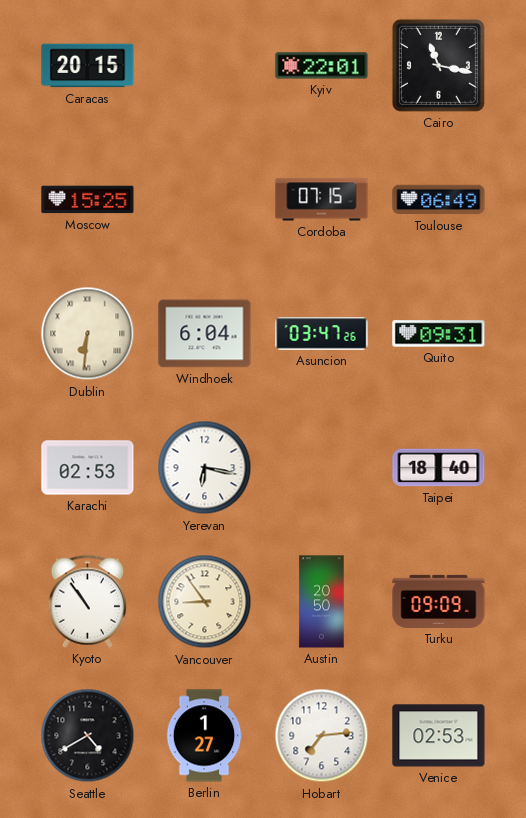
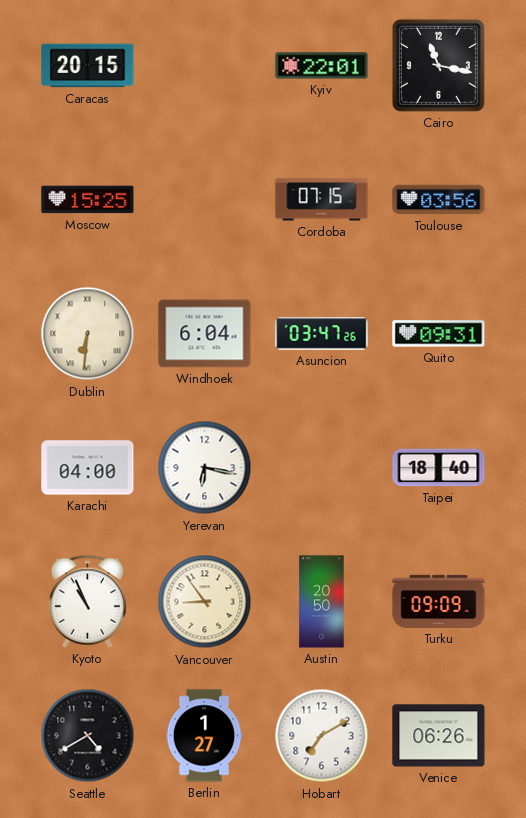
Toulouse: 06:49 -> 03:56 (439, 200)
Karachi: 02:53 -> 04:00 (88, 468)
Kyoto: 10:54 -> 10:56 (88, 601)
Hobart: 7:14 -> 7:10 (322, 736)
Venice: 02:53 -> 06:26 (439, 736)
